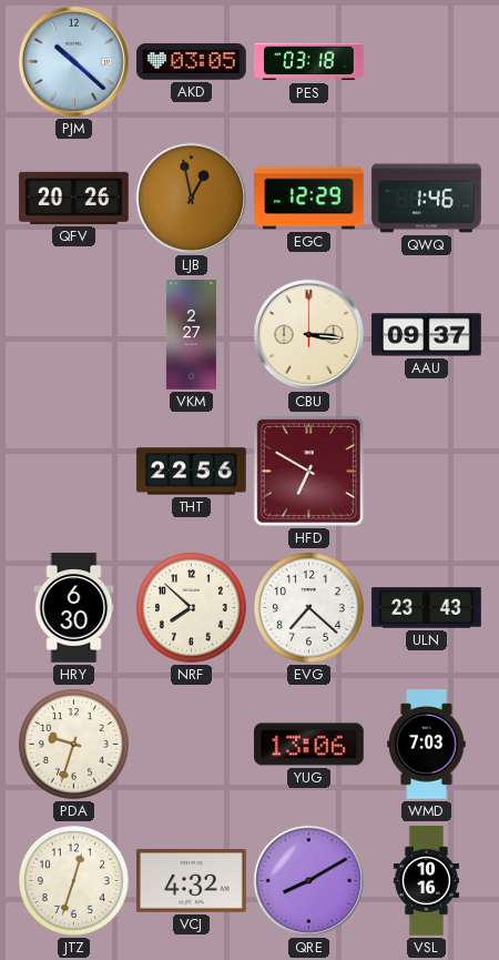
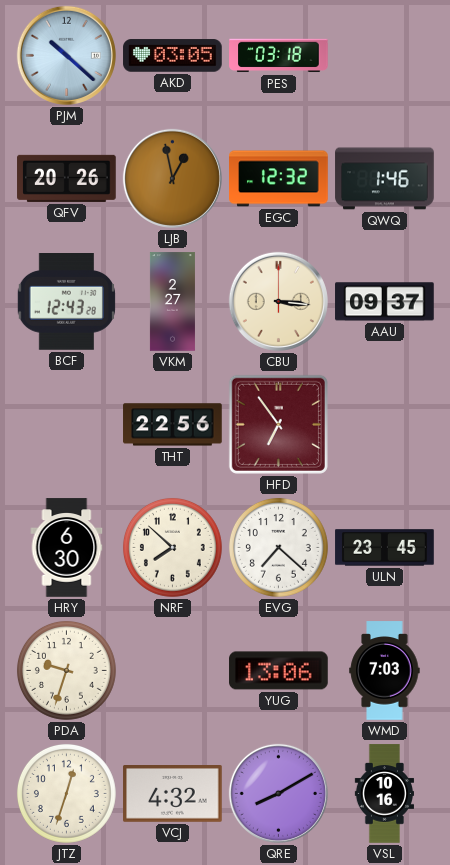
EGC: 12:29 -> 12:32 (279, 179)
BCF: none -> 12:43 (66, 302)
HFD: 6:50 -> 6:54 (278, 424)
ULN: 23:43 -> 23:45 (385, 548)
